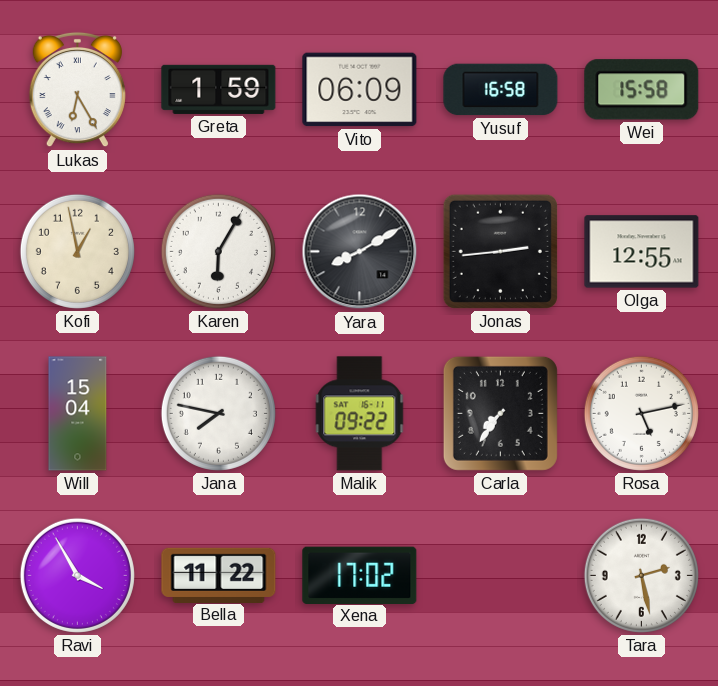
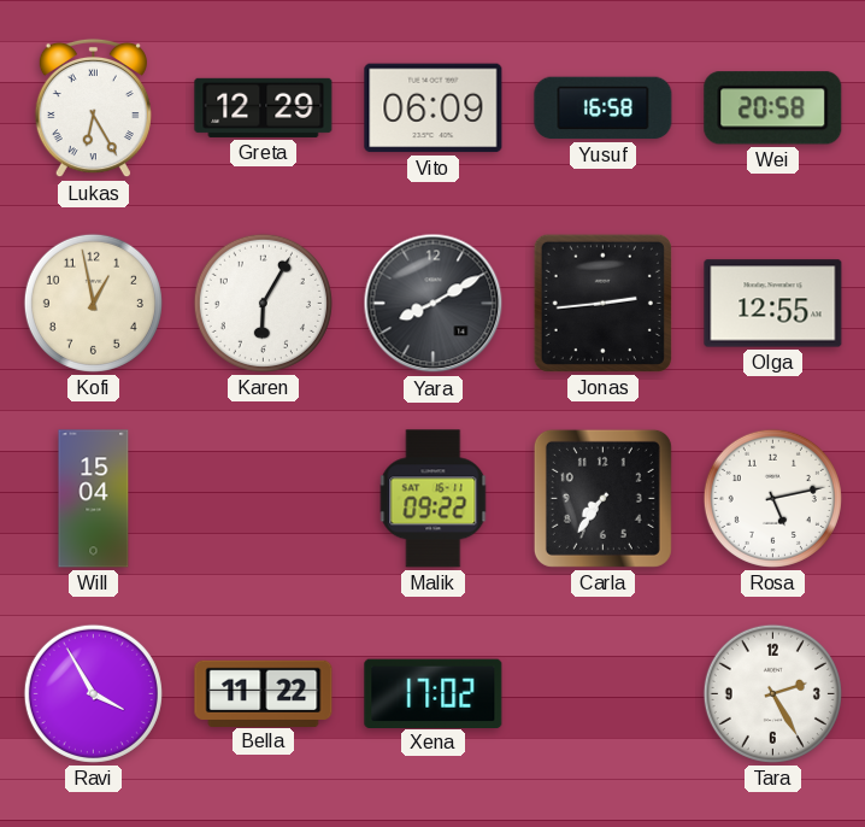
Greta: 1:59 -> 12:29 (264, 107)
Wei: 15:58 -> 20:58 (773, 108)
Jana: 7:47 -> none (218, 413)
Tara: 2:28 -> 2:25 (772, 693)
